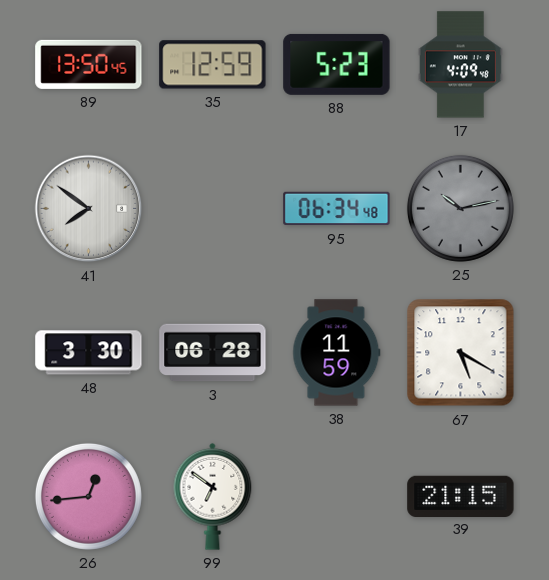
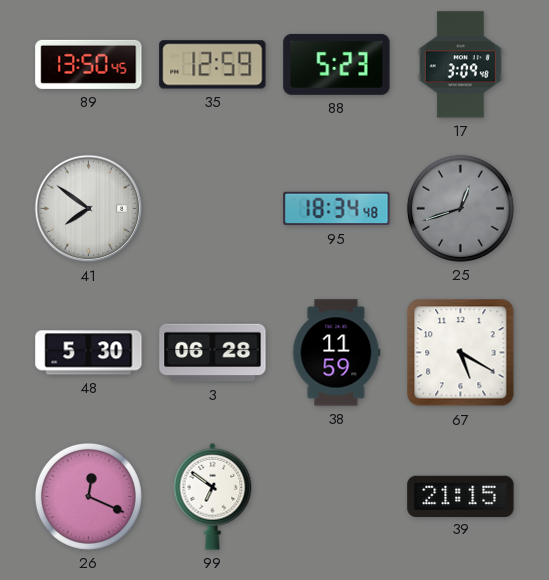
17: 4:09 -> 3:09 (460, 65)
95: 06:34 -> 18:34 (337, 209)
25: 10:13 -> 12:42 (460, 208)
48: 3:30 -> 5:30 (89, 353)
26: 12:44 -> 12:19 (88, 496)
